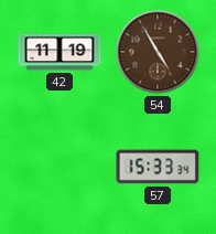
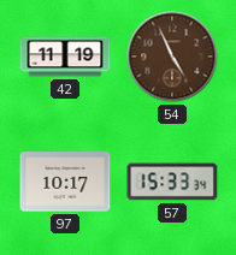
54: 4:55 -> 4:56 (172, 57)
97: none -> 10:17 (65, 182)
